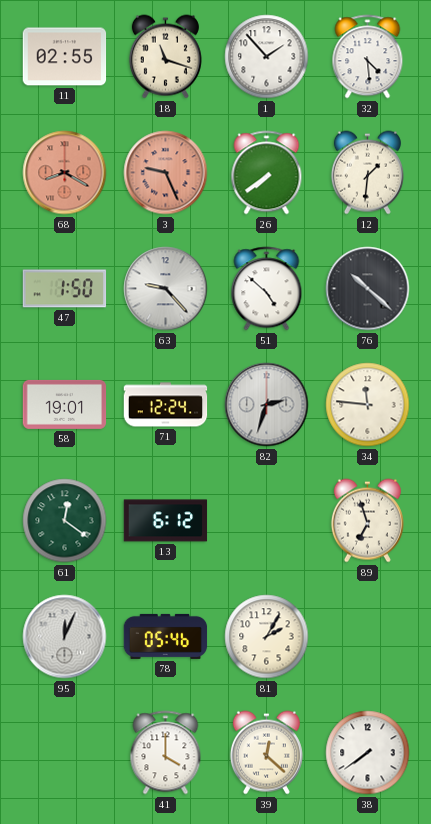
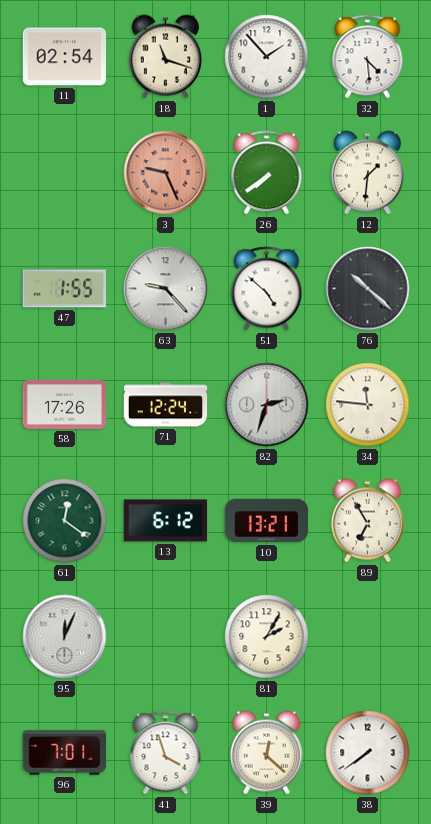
11: 02:55 -> 02:54 (65, 57)
68: 8:20 -> none (65, 173)
47: 1:50 -> 1:55 (65, 289)
58: 19:01 -> 17:26 (65, 404)
10: none -> 13:21 (267, 521)
89: 6:57 -> 6:55 (367, 521)
78: 05:46 -> none (166, 636)
96: none -> 7:01 (65, 753)
41: 4:00 -> 3:57 (166, 753)
